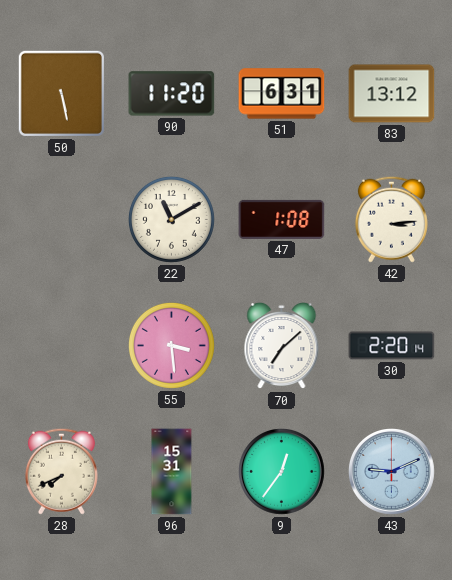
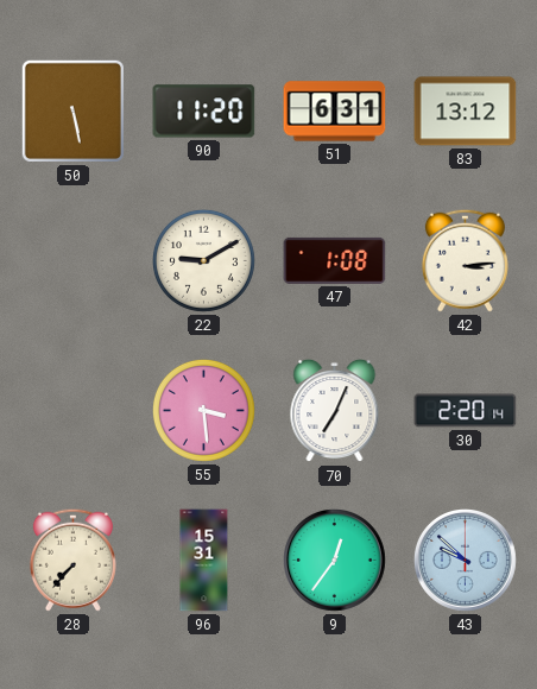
22: 11:10 -> 9:10 (203, 260)
70: 7:08 -> 7:04 (335, 411)
28: 7:41 -> 7:37 (72, 560)
43: 9:11 -> 9:52 (466, 561)
